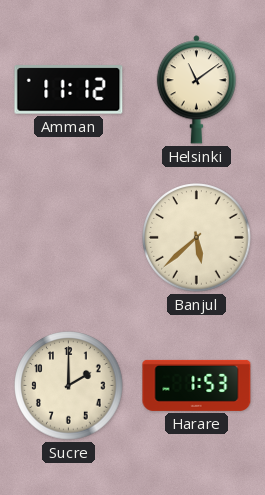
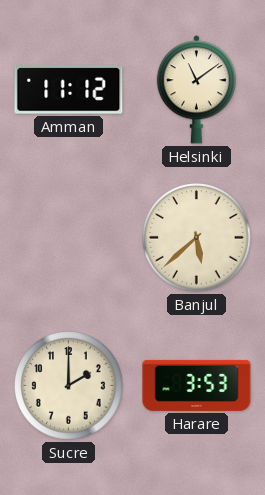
Harare: 1:53 -> 3:53 (197, 385)
